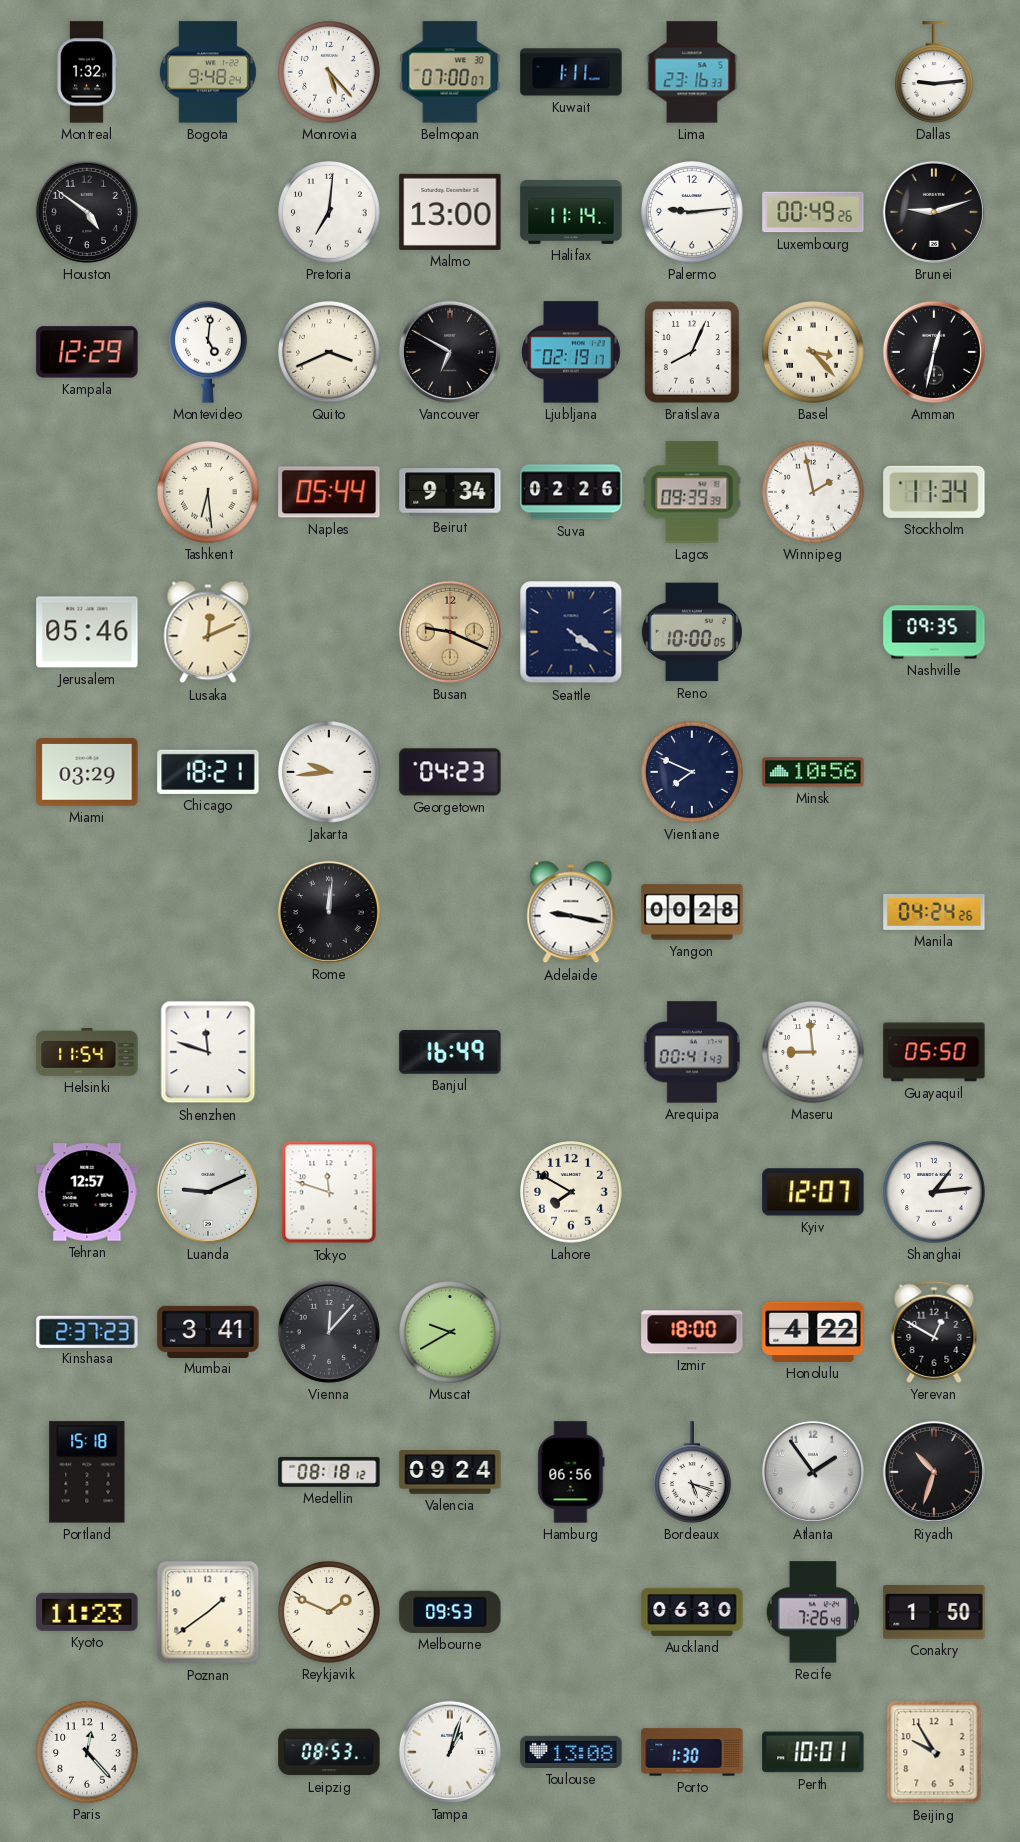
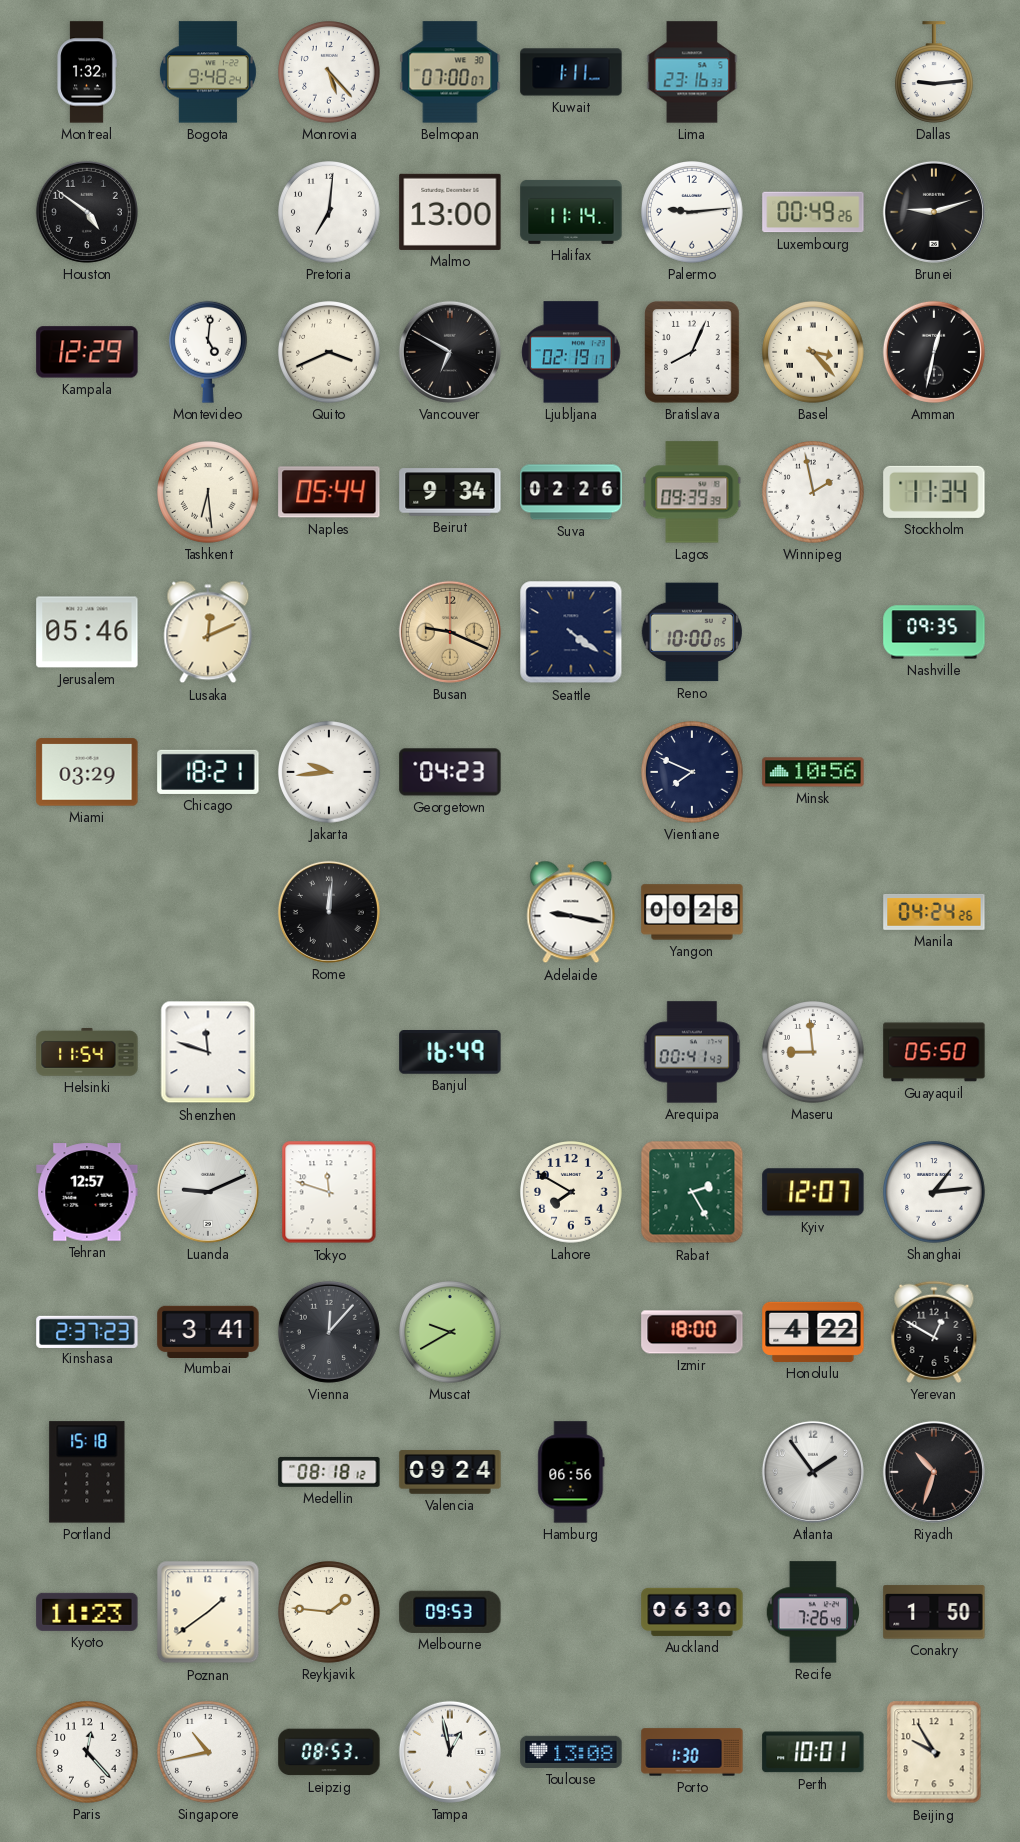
Rabat: none -> 2:25 (692, 1192)
Bordeaux: 5:18 -> none (693, 1472)
Reykjavik: 1:49 -> 1:46 (330, 1613)
Singapore: none -> 10:43 (209, 1753)
Tampa: 1:03 -> 12:58 (450, 1752)
